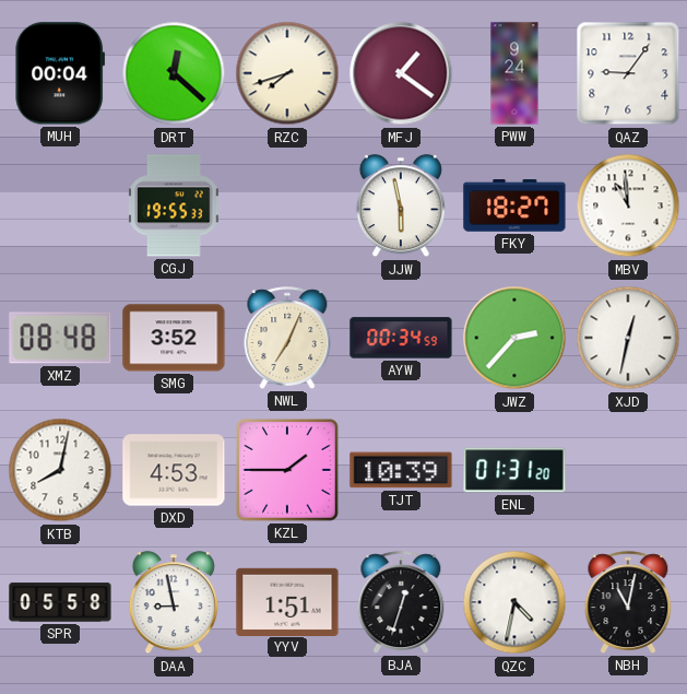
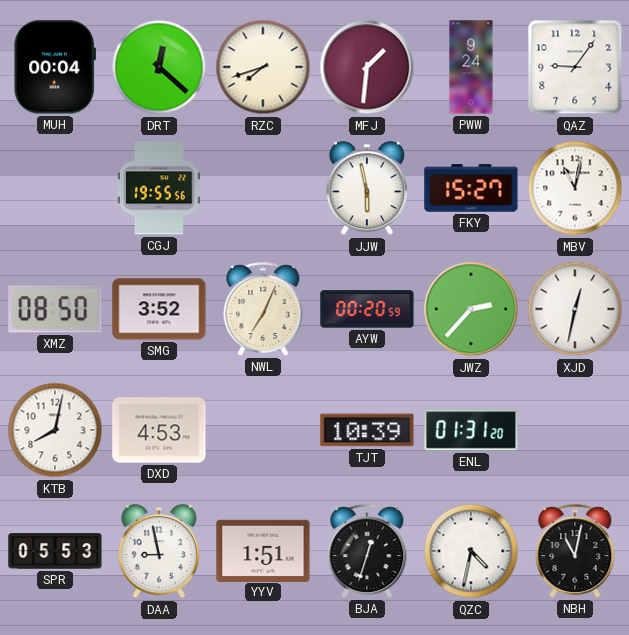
MFJ: 1:21 -> 1:31 (367, 67)
CGJ: 19:55:33 -> 19:55:56 (159, 188)
FKY: 18:27 -> 15:27 (471, 188)
MBV: 10:59 -> 11:02 (575, 188)
XMZ: 08:48 -> 08:50 (55, 309)
AYW: 00:34 -> 00:20 (367, 309)
KZL: 1:45 -> none (288, 471)
SPR: 05:58 -> 05:53 (55, 551)
